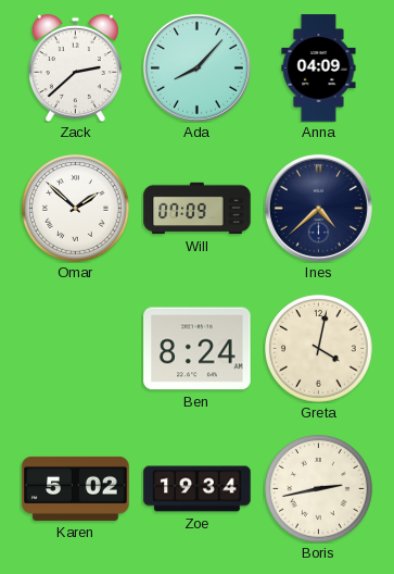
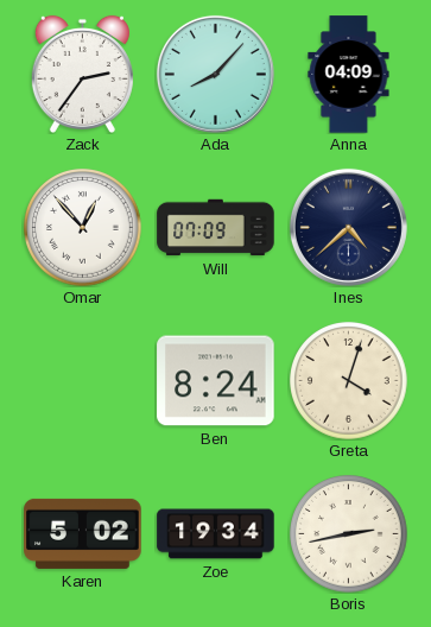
Zack: 2:38 -> 2:36 (82, 74)
Omar: 1:52 -> 12:53 (83, 228)
Greta: 4:02 -> 4:03 (349, 381)
